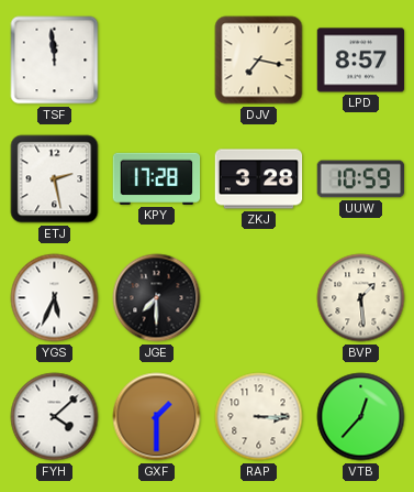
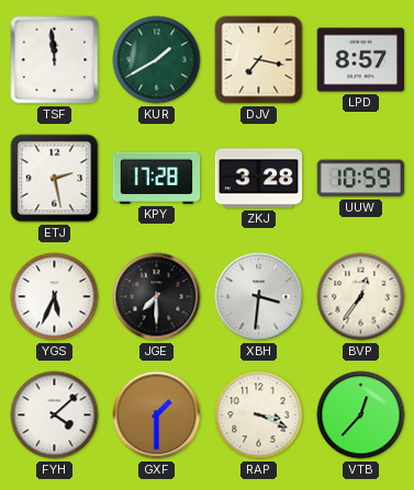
KUR: none -> 1:40 (157, 60)
XBH: none -> 3:31 (259, 297)
BVP: 1:29 -> 12:36 (361, 297)
RAP: 3:15 -> 3:19 (259, 415)
